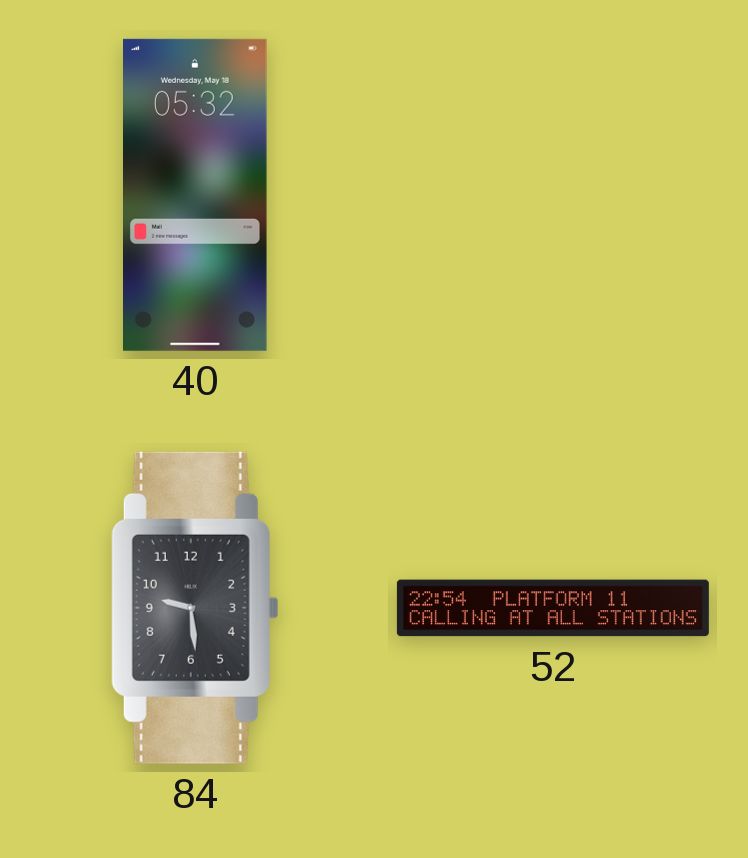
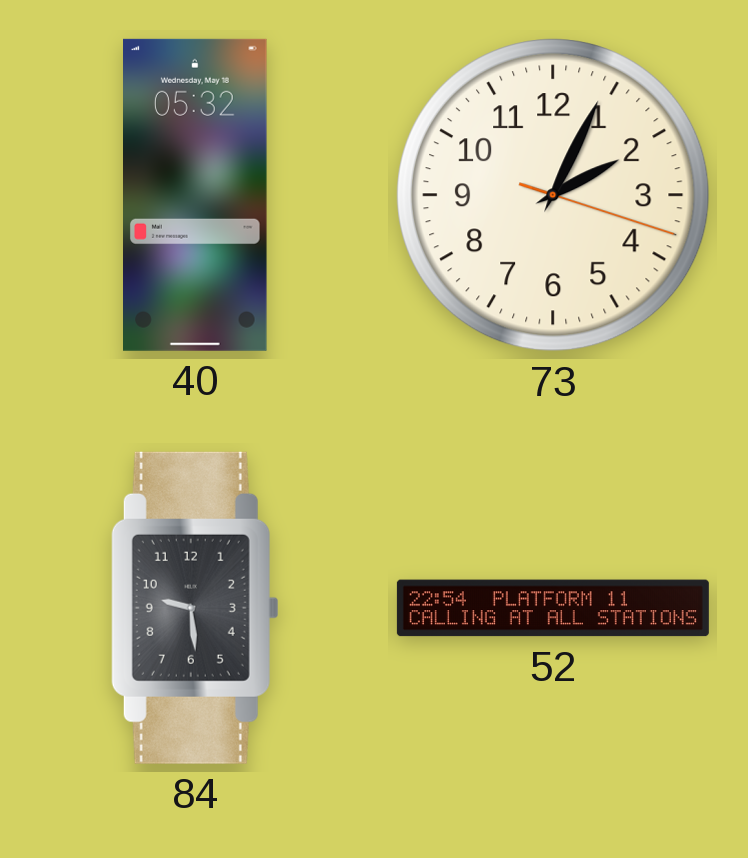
73: none -> 2:04 (554, 196)
